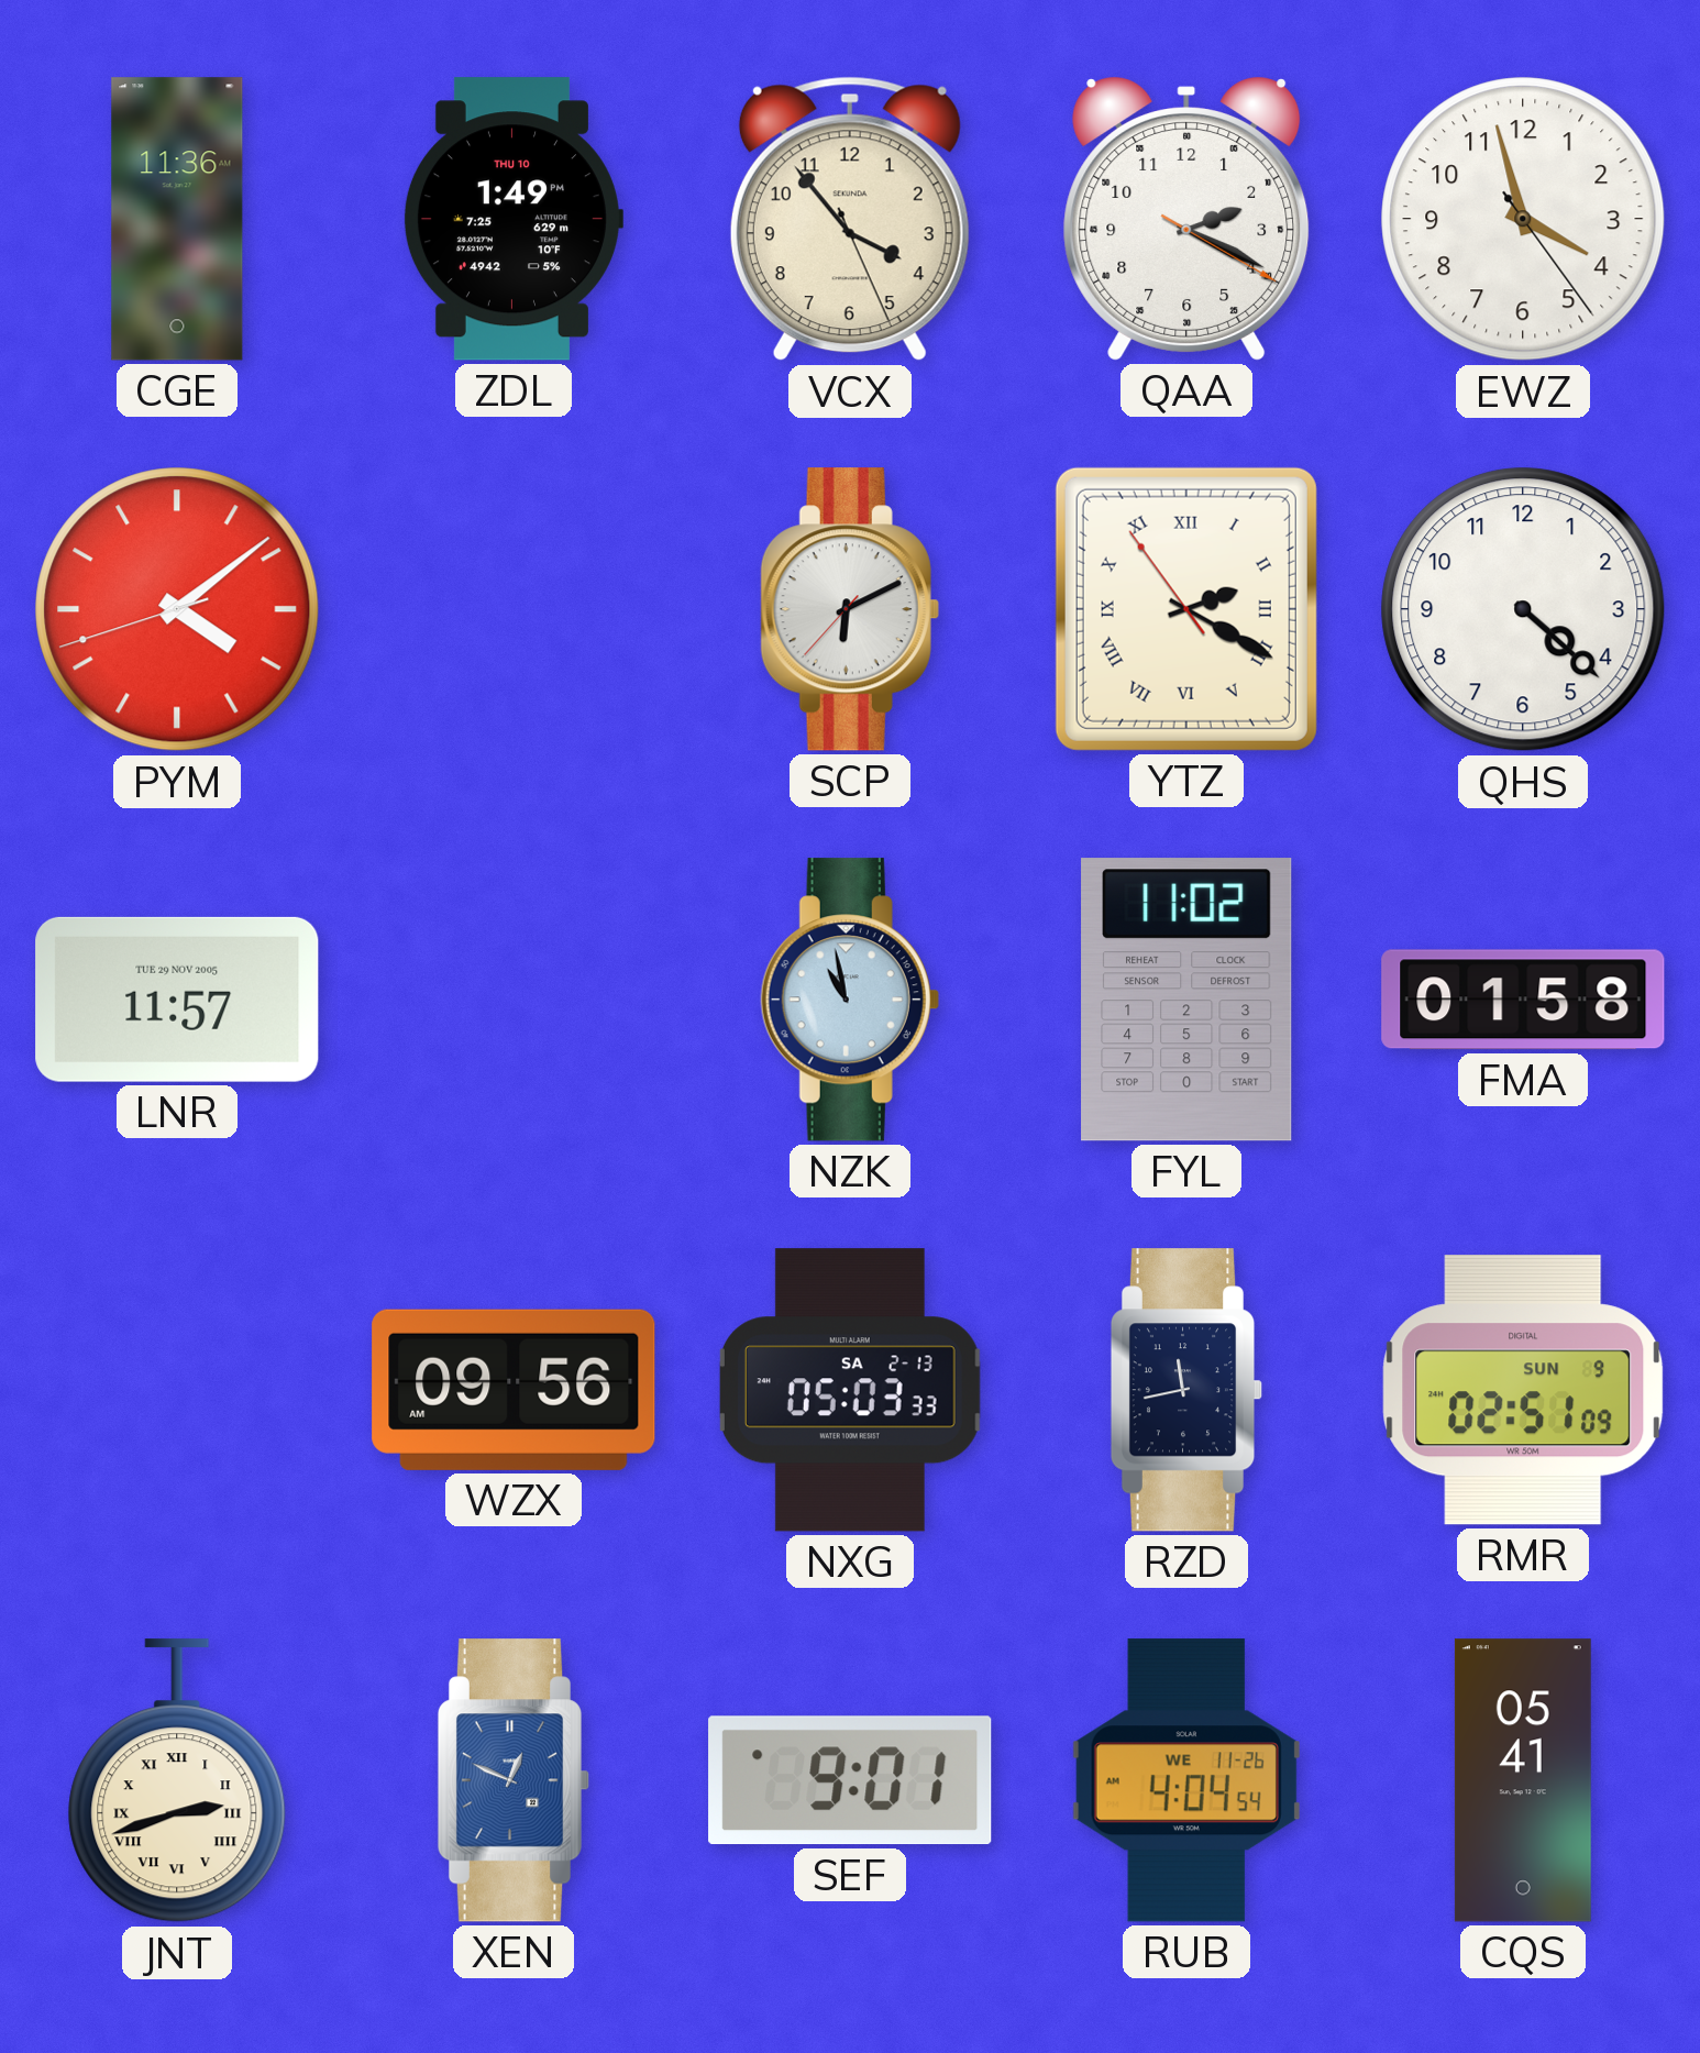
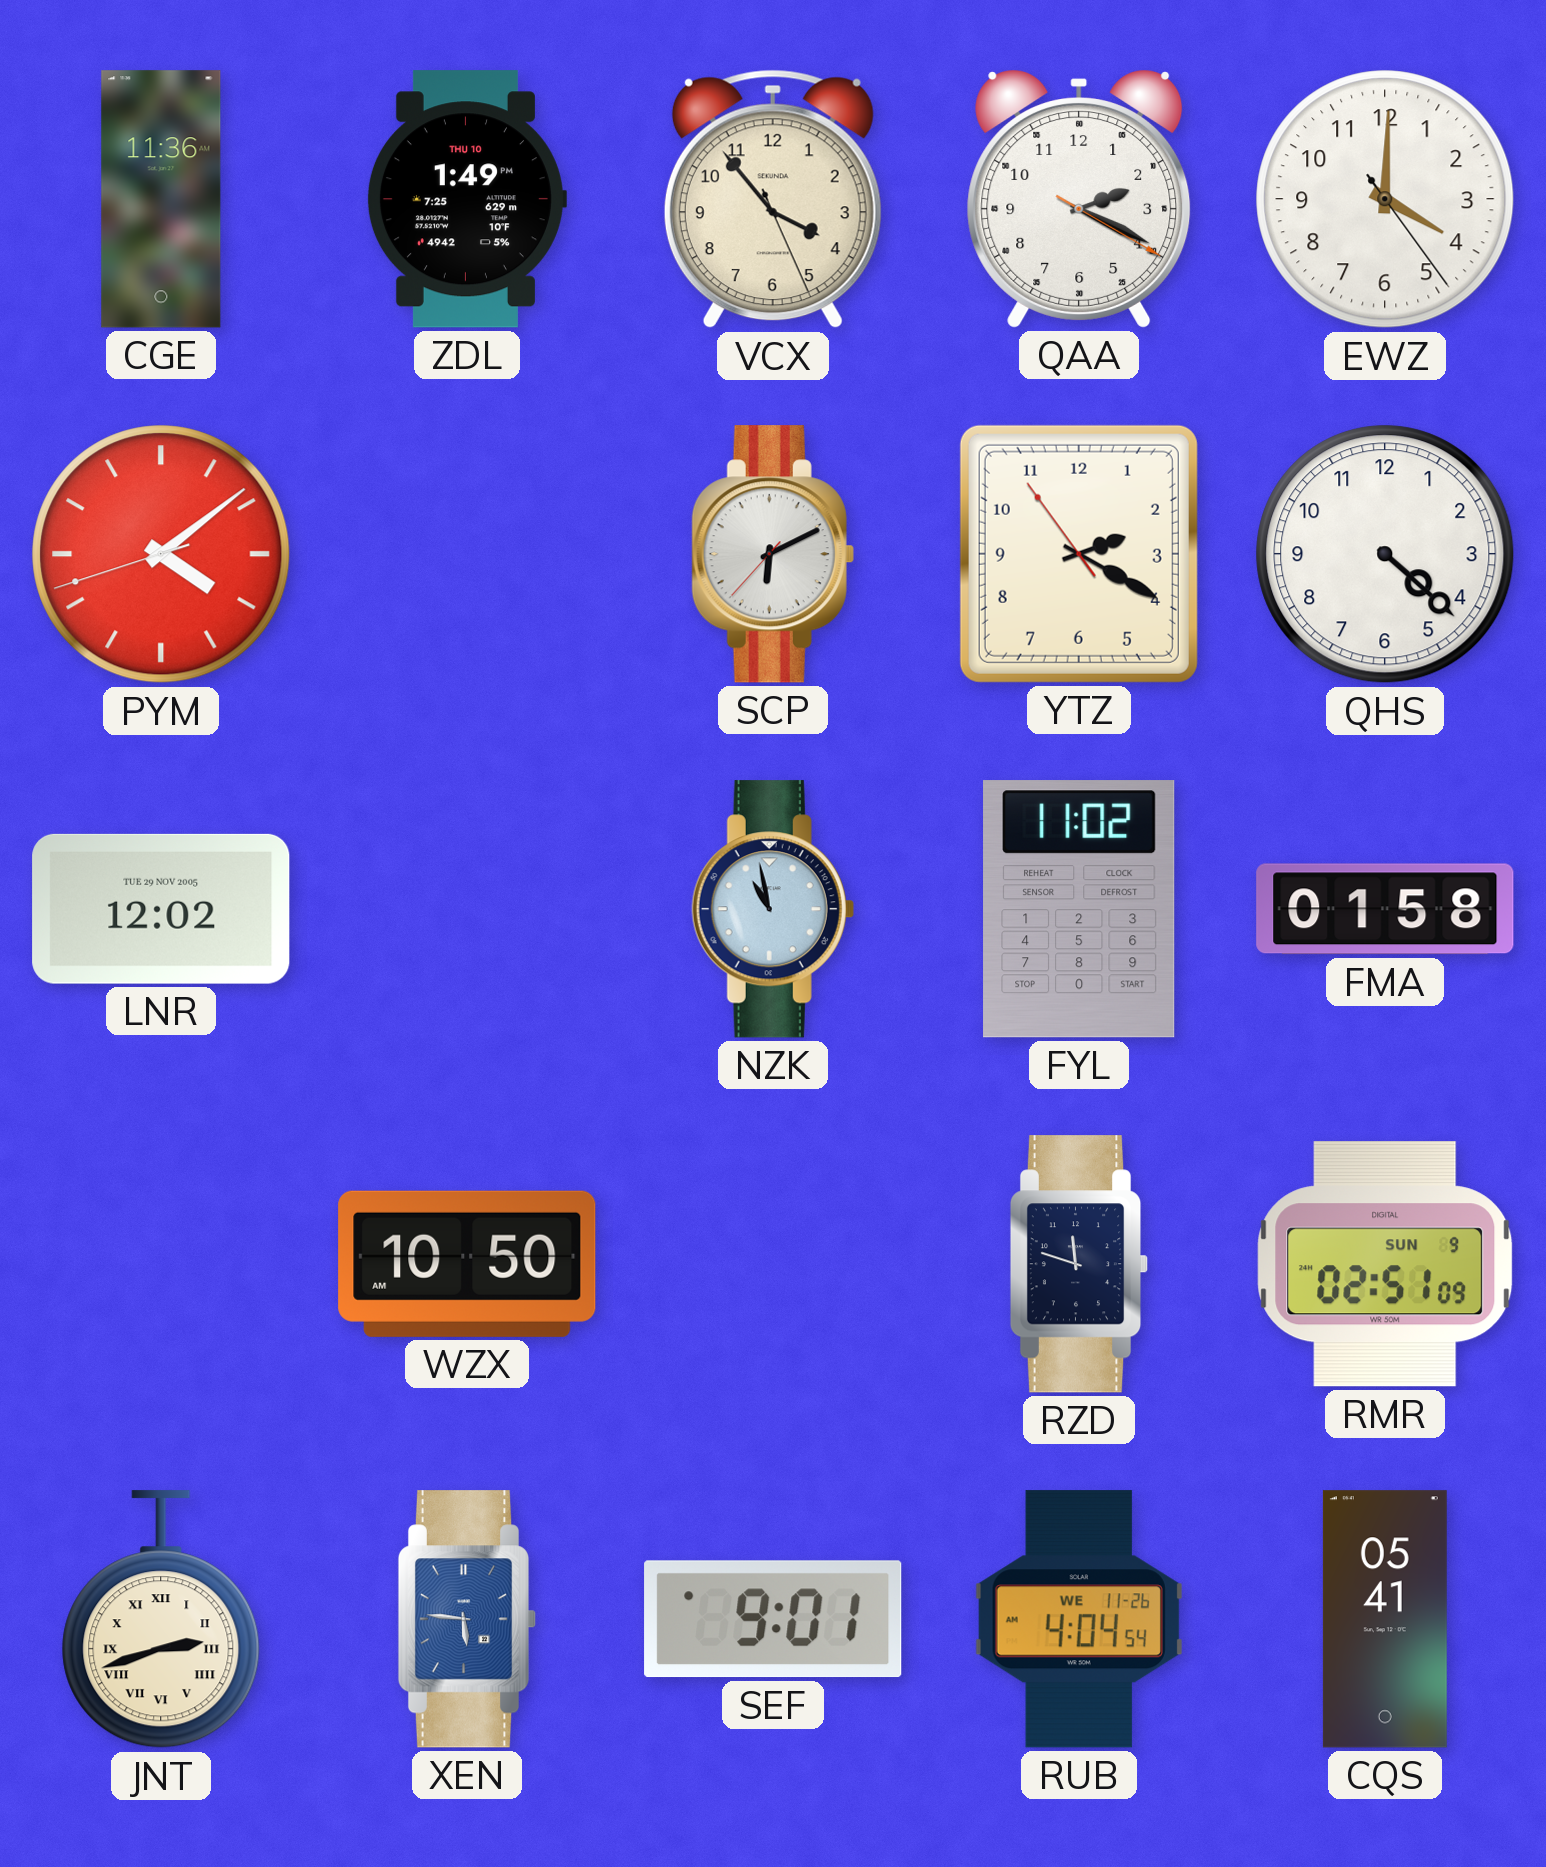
EWZ: 3:57 -> 4:00 (1385, 199)
YTZ numerals: Roman -> Arabic (1079, 554)
LNR: 11:57 -> 12:02 (161, 909)
WZX: 09:56 -> 10:50 (467, 1264)
NXG: 05:03 -> none (850, 1390)
RZD: 11:43 -> 11:48 (1079, 1264)
XEN: 12:49 -> 5:46 (467, 1619)
